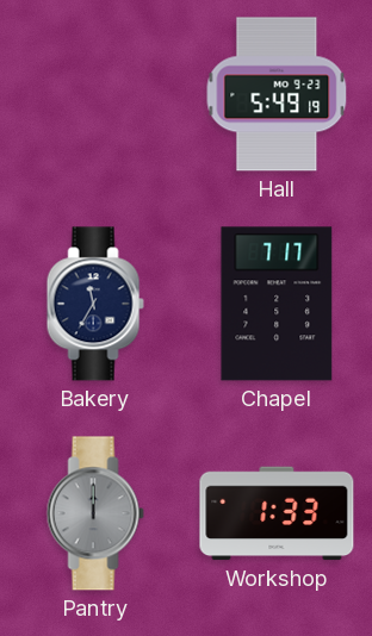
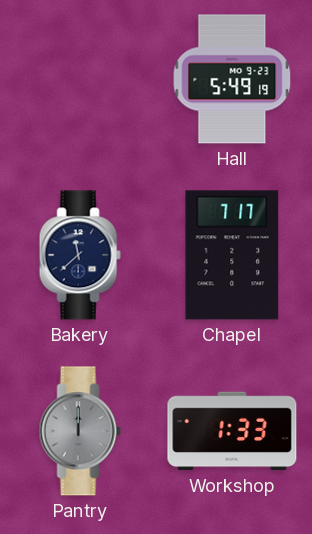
Bakery: 11:35 -> 11:38 (80, 255)
